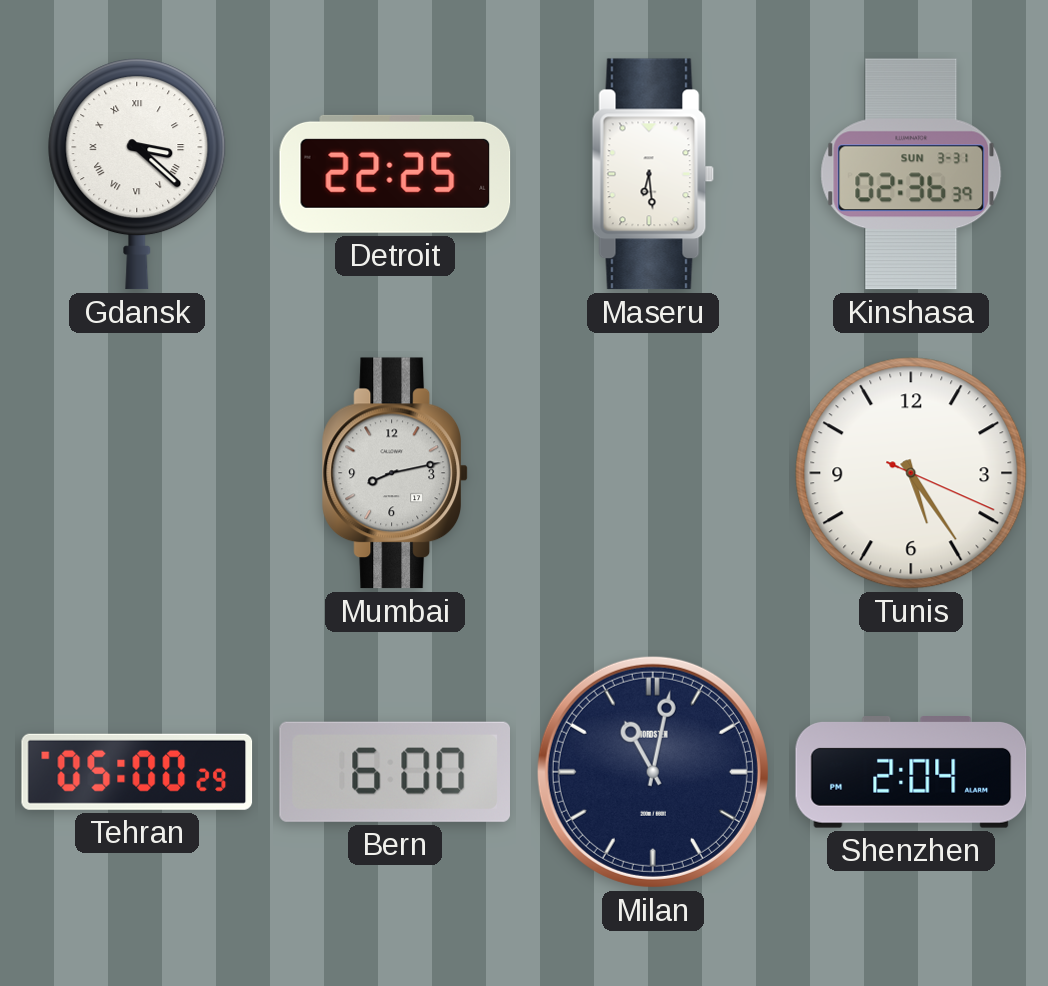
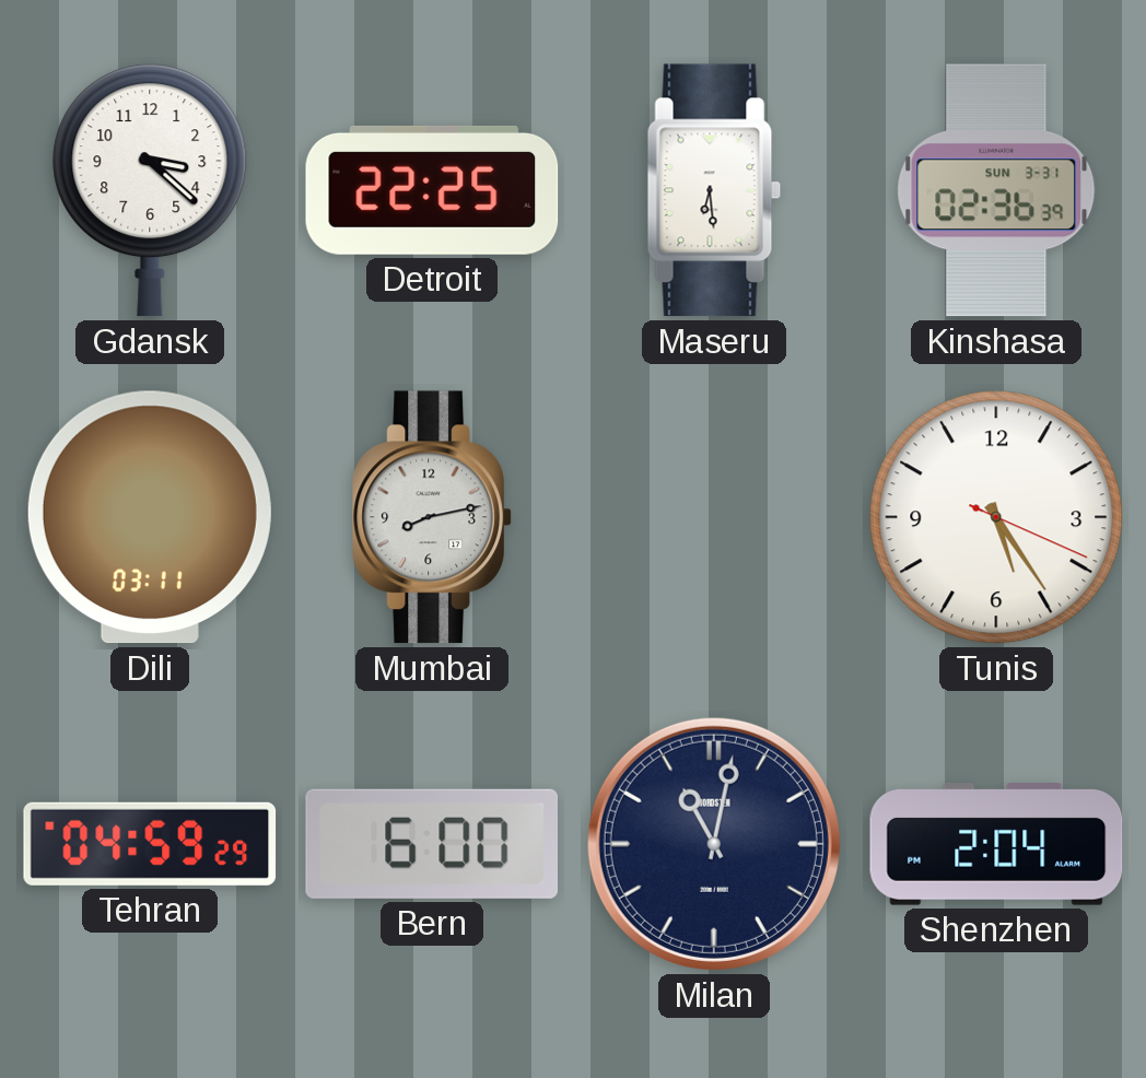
Gdansk numerals: Roman -> Arabic (150, 190)
Dili: none -> 03:11 (150, 517)
Tehran: 05:00 -> 04:59 (150, 844)
